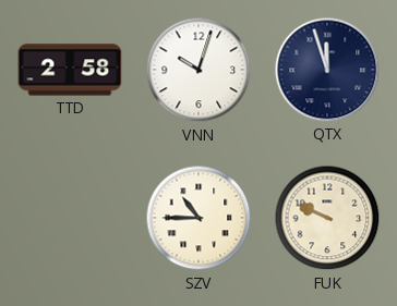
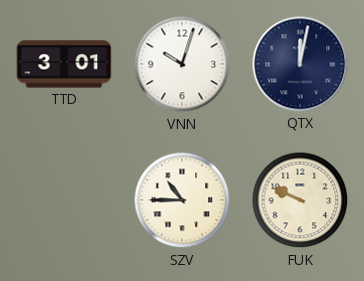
TTD: 2:58 -> 3:01 (64, 64)
QTX: 11:57 -> 12:02 (300, 64)
